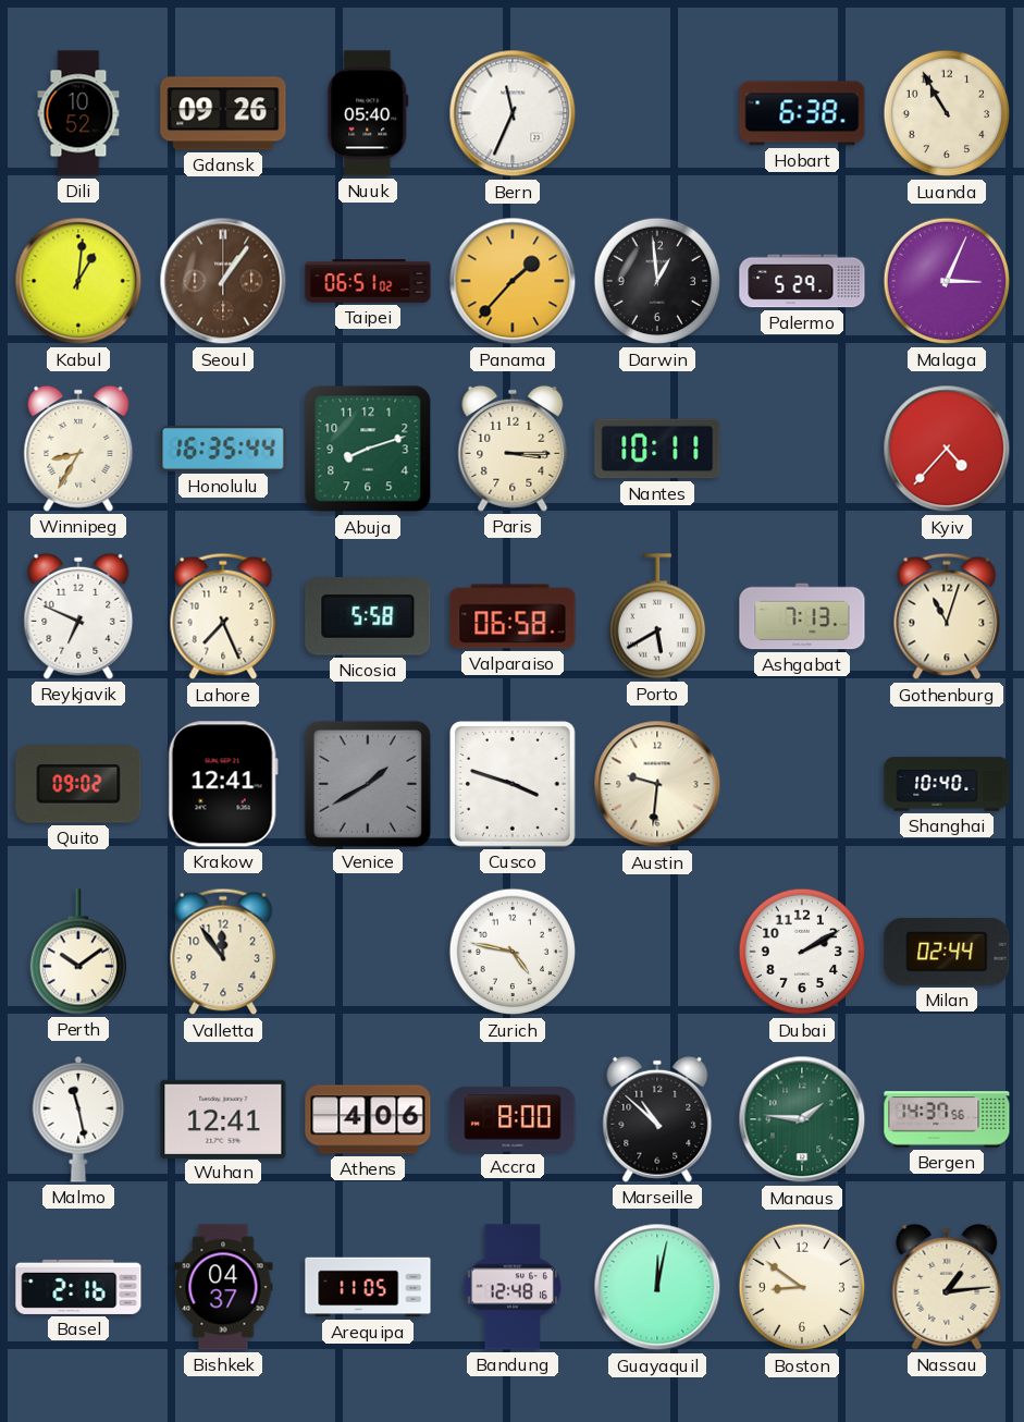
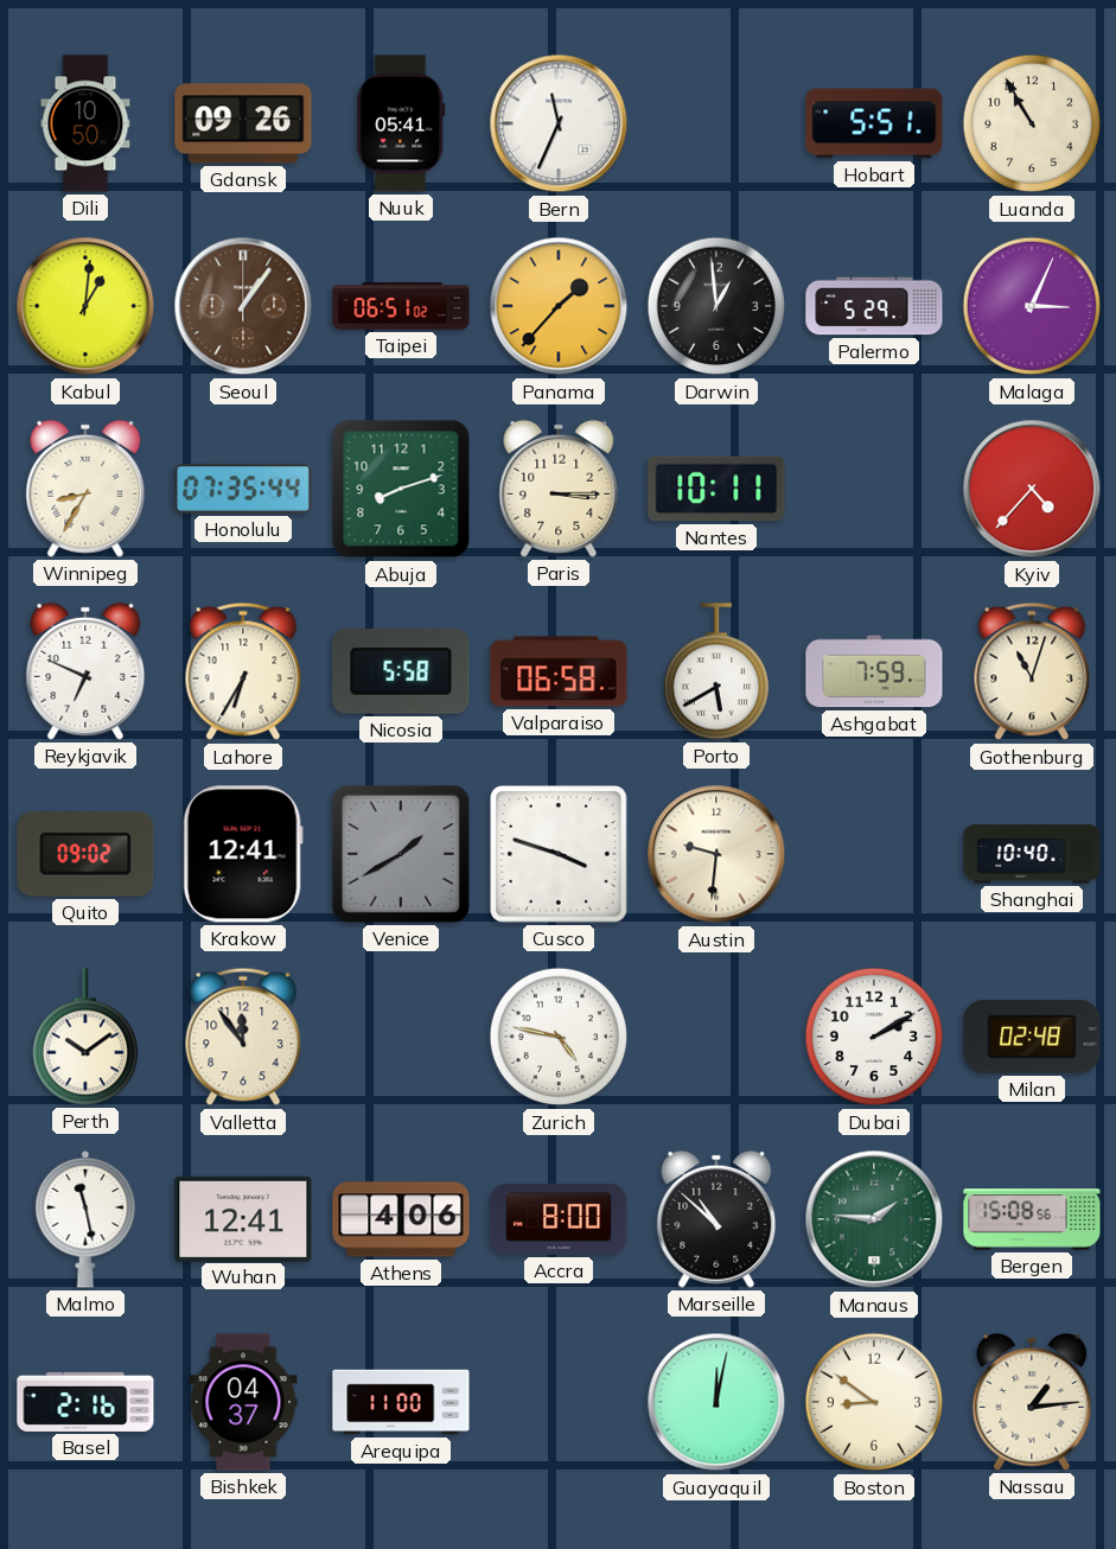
Dili: 10:52 -> 10:50 (85, 123)
Nuuk: 05:40 -> 05:41 (401, 123)
Hobart: 6:38 -> 5:51 (874, 123)
Honolulu: 16:35 -> 07:35 (243, 489)
Lahore: 7:26 -> 6:35 (243, 671)
Ashgabat: 7:13 -> 7:59 (874, 671)
Milan: 02:44 -> 02:48 (1032, 1037)
Bergen: 14:37 -> 15:08 (1032, 1219)
Arequipa: 11:05 -> 11:00 (401, 1402)
Bandung: 12:48 -> none (513, 1287)
